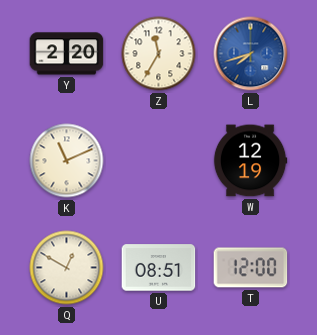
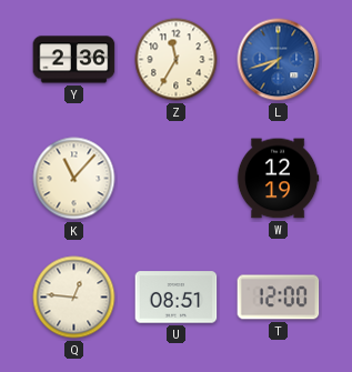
Y: 2:20 -> 2:36 (74, 60)
K: 11:11 -> 11:07 (74, 179)
Q: 12:50 -> 12:46 (74, 298)
